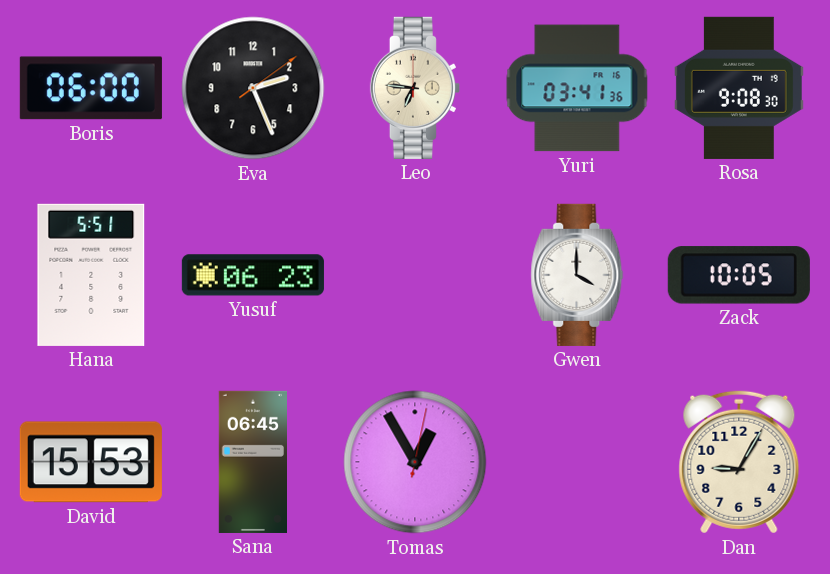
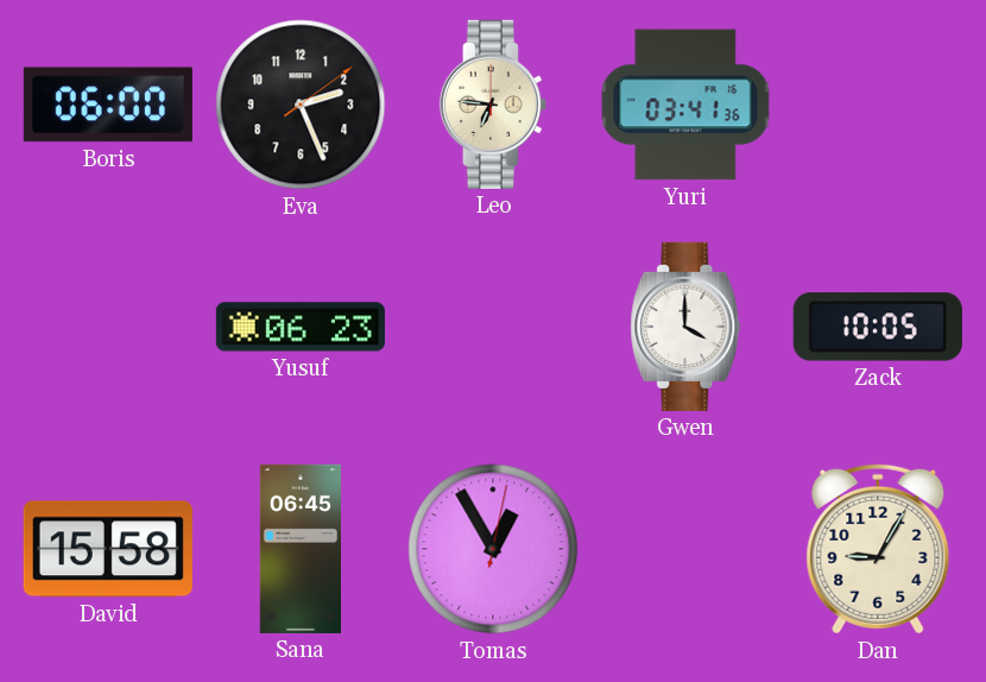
Rosa: 9:08 -> none (739, 88)
Hana: 5:51 -> none (91, 275)
David: 15:53 -> 15:58 (108, 549)
